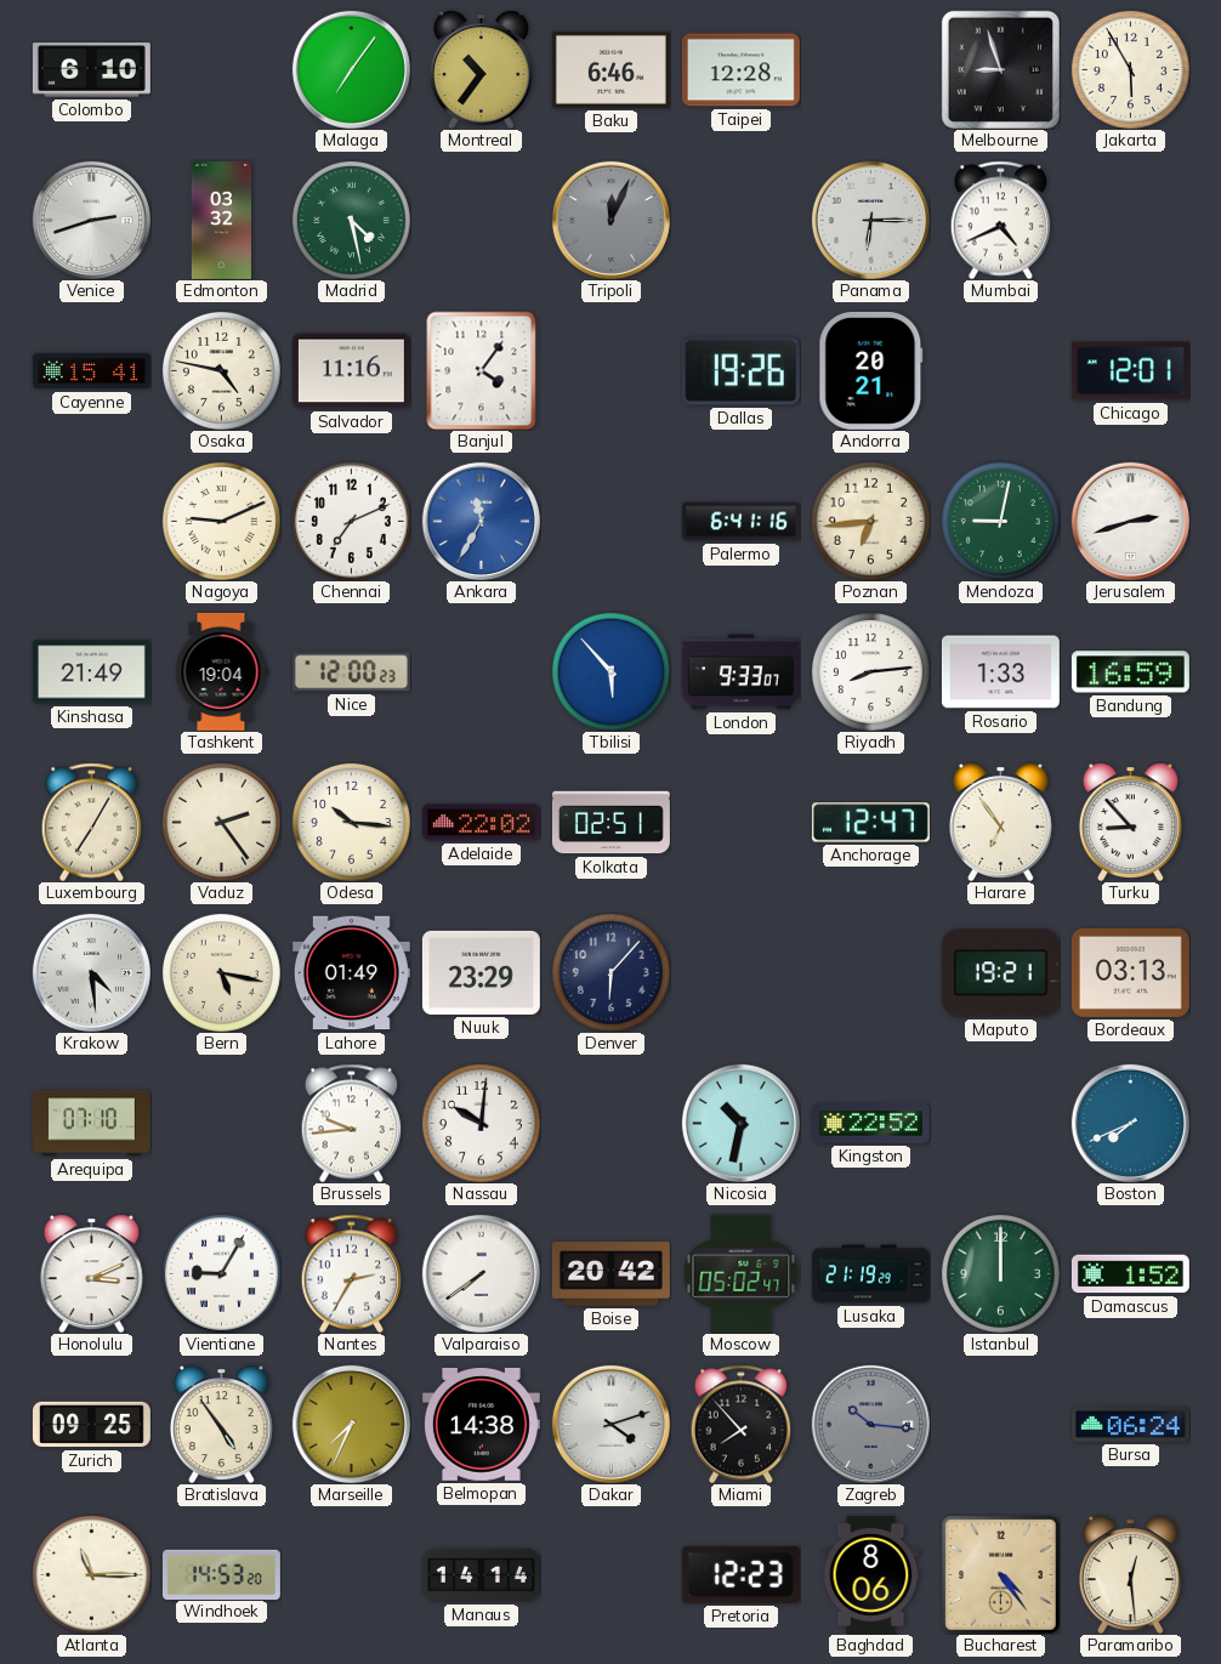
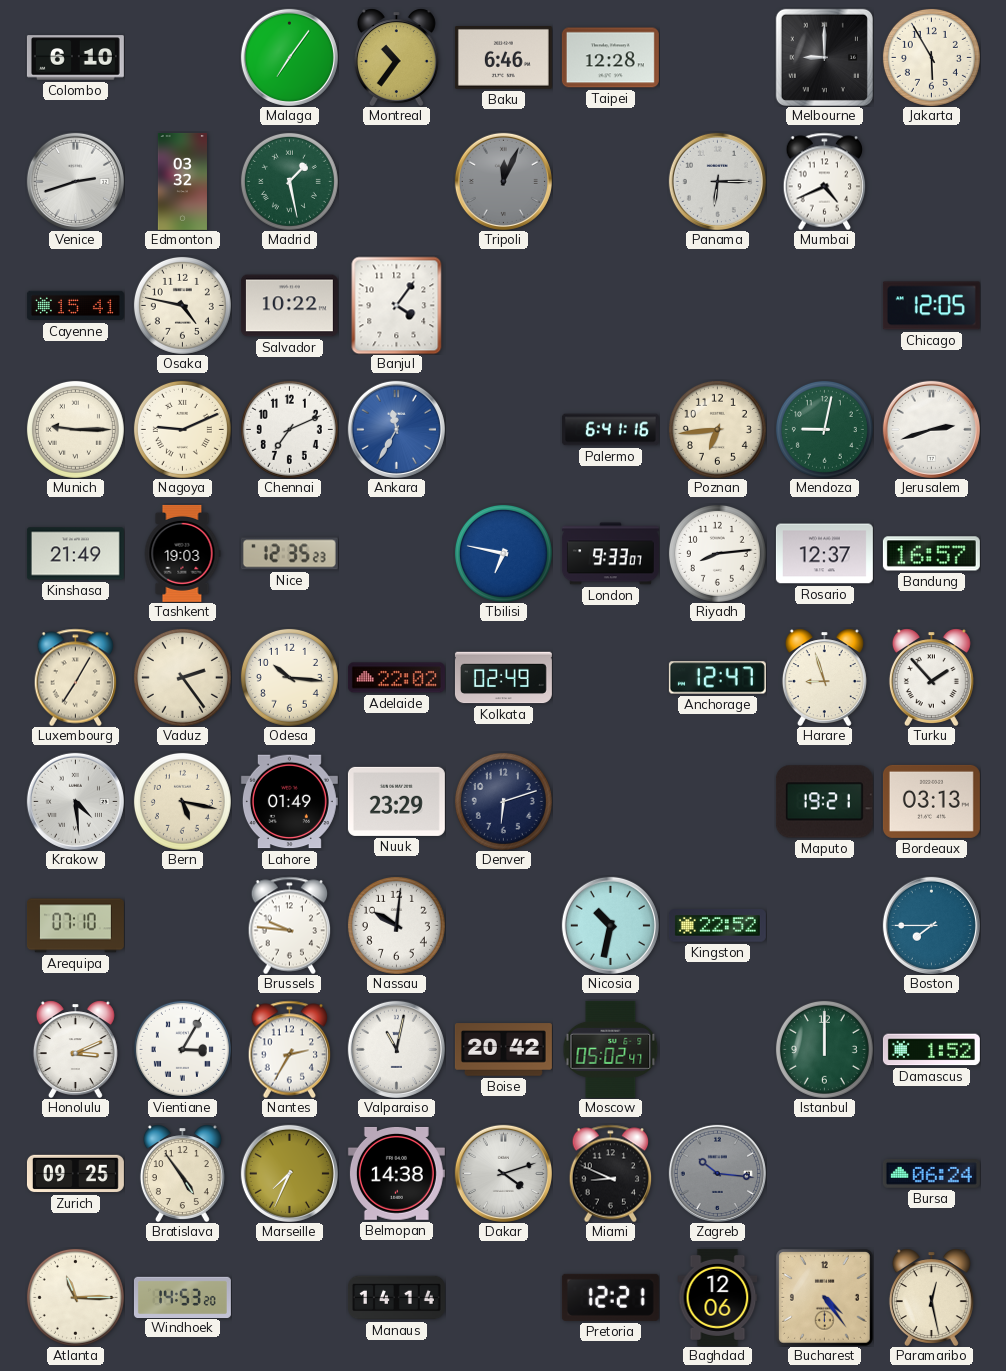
Melbourne: 8:57 -> 9:00 (824, 57)
Madrid: 4:28 -> 1:28 (289, 181)
Salvador: 11:16 -> 10:22 (289, 306)
Dallas: 19:26 -> none (740, 371)
Andorra: 20:21 -> none (871, 370)
Chicago: 12:01 -> 12:05 (931, 306)
Munich: none -> 9:15 (75, 429)
Tashkent: 19:04 -> 19:03 (182, 553)
Nice: 12:00 -> 12:35 (289, 554)
Tbilisi: 5:53 -> 6:47 (503, 553)
Rosario: 1:33 -> 12:37 (824, 554)
Bandung: 16:59 -> 16:57 (931, 554)
Kolkata: 02:51 -> 02:49 (503, 678)
Harare: 6:54 -> 8:57 (824, 677)
Turku: 8:53 -> 1:53 (931, 677)
Denver: 6:07 -> 6:12 (503, 801)
Brussels: 9:44 -> 9:46 (290, 925)
Boston: 7:41 -> 7:45 (931, 925)
Vientiane: 9:05 -> 3:05 (182, 1049)
Valparaiso: 7:39 -> 11:02 (396, 1049)
Lusaka: 21:19 -> none (870, 1274)
Miami: 7:53 -> 8:49 (611, 1173)
Pretoria: 12:23 -> 12:21 (610, 1297)
Baghdad: 8:06 -> 12:06 (718, 1297)
Paramaribo: 12:29 -> 12:28 (931, 1297)
